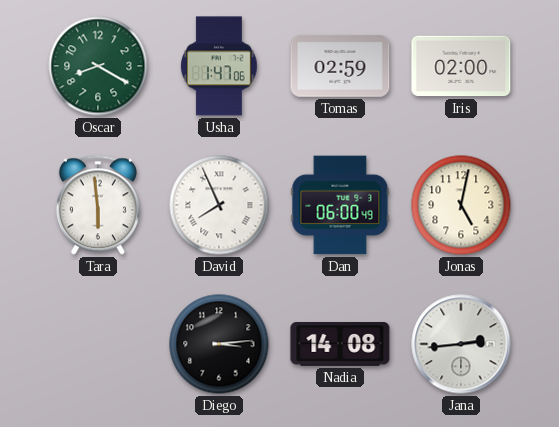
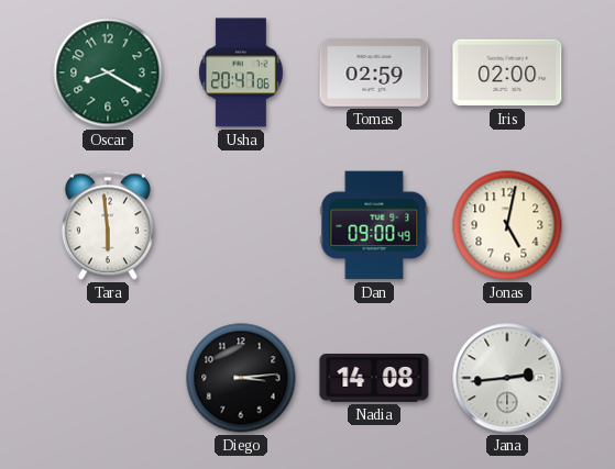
Usha: 1:47 -> 20:47 (241, 72)
David: 7:56 -> none (219, 205)
Dan: 06:00 -> 09:00 (374, 225)
